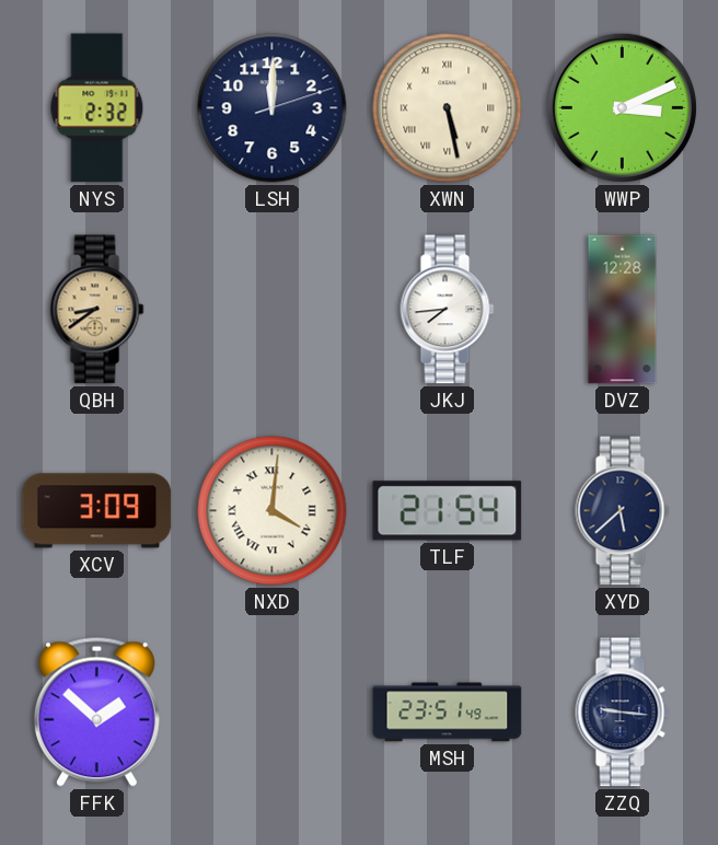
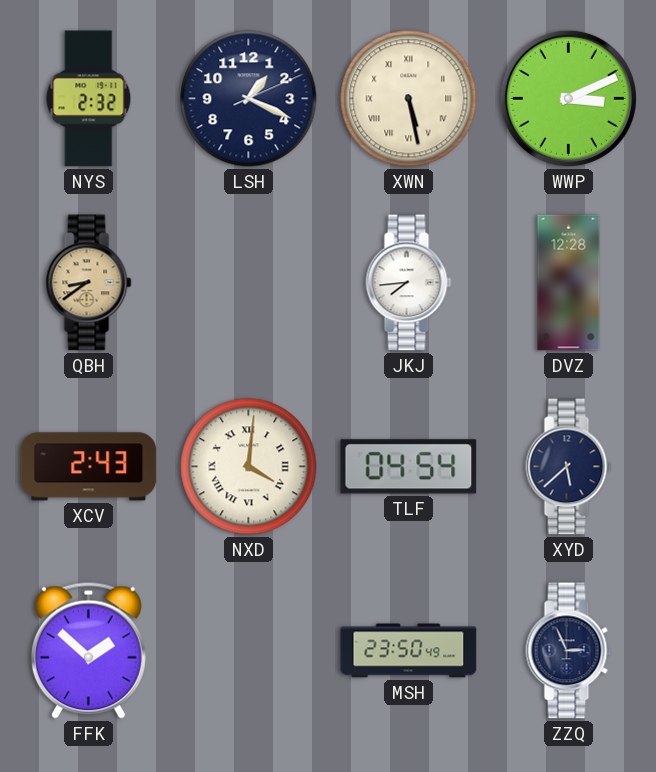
LSH: 12:00 -> 1:19 (249, 99)
XCV: 3:09 -> 2:43 (89, 467)
TLF: 21:54 -> 04:54 (409, 467)
MSH: 23:51 -> 23:50 (409, 651)
ZZQ: 9:16 -> 2:56 (569, 651)
